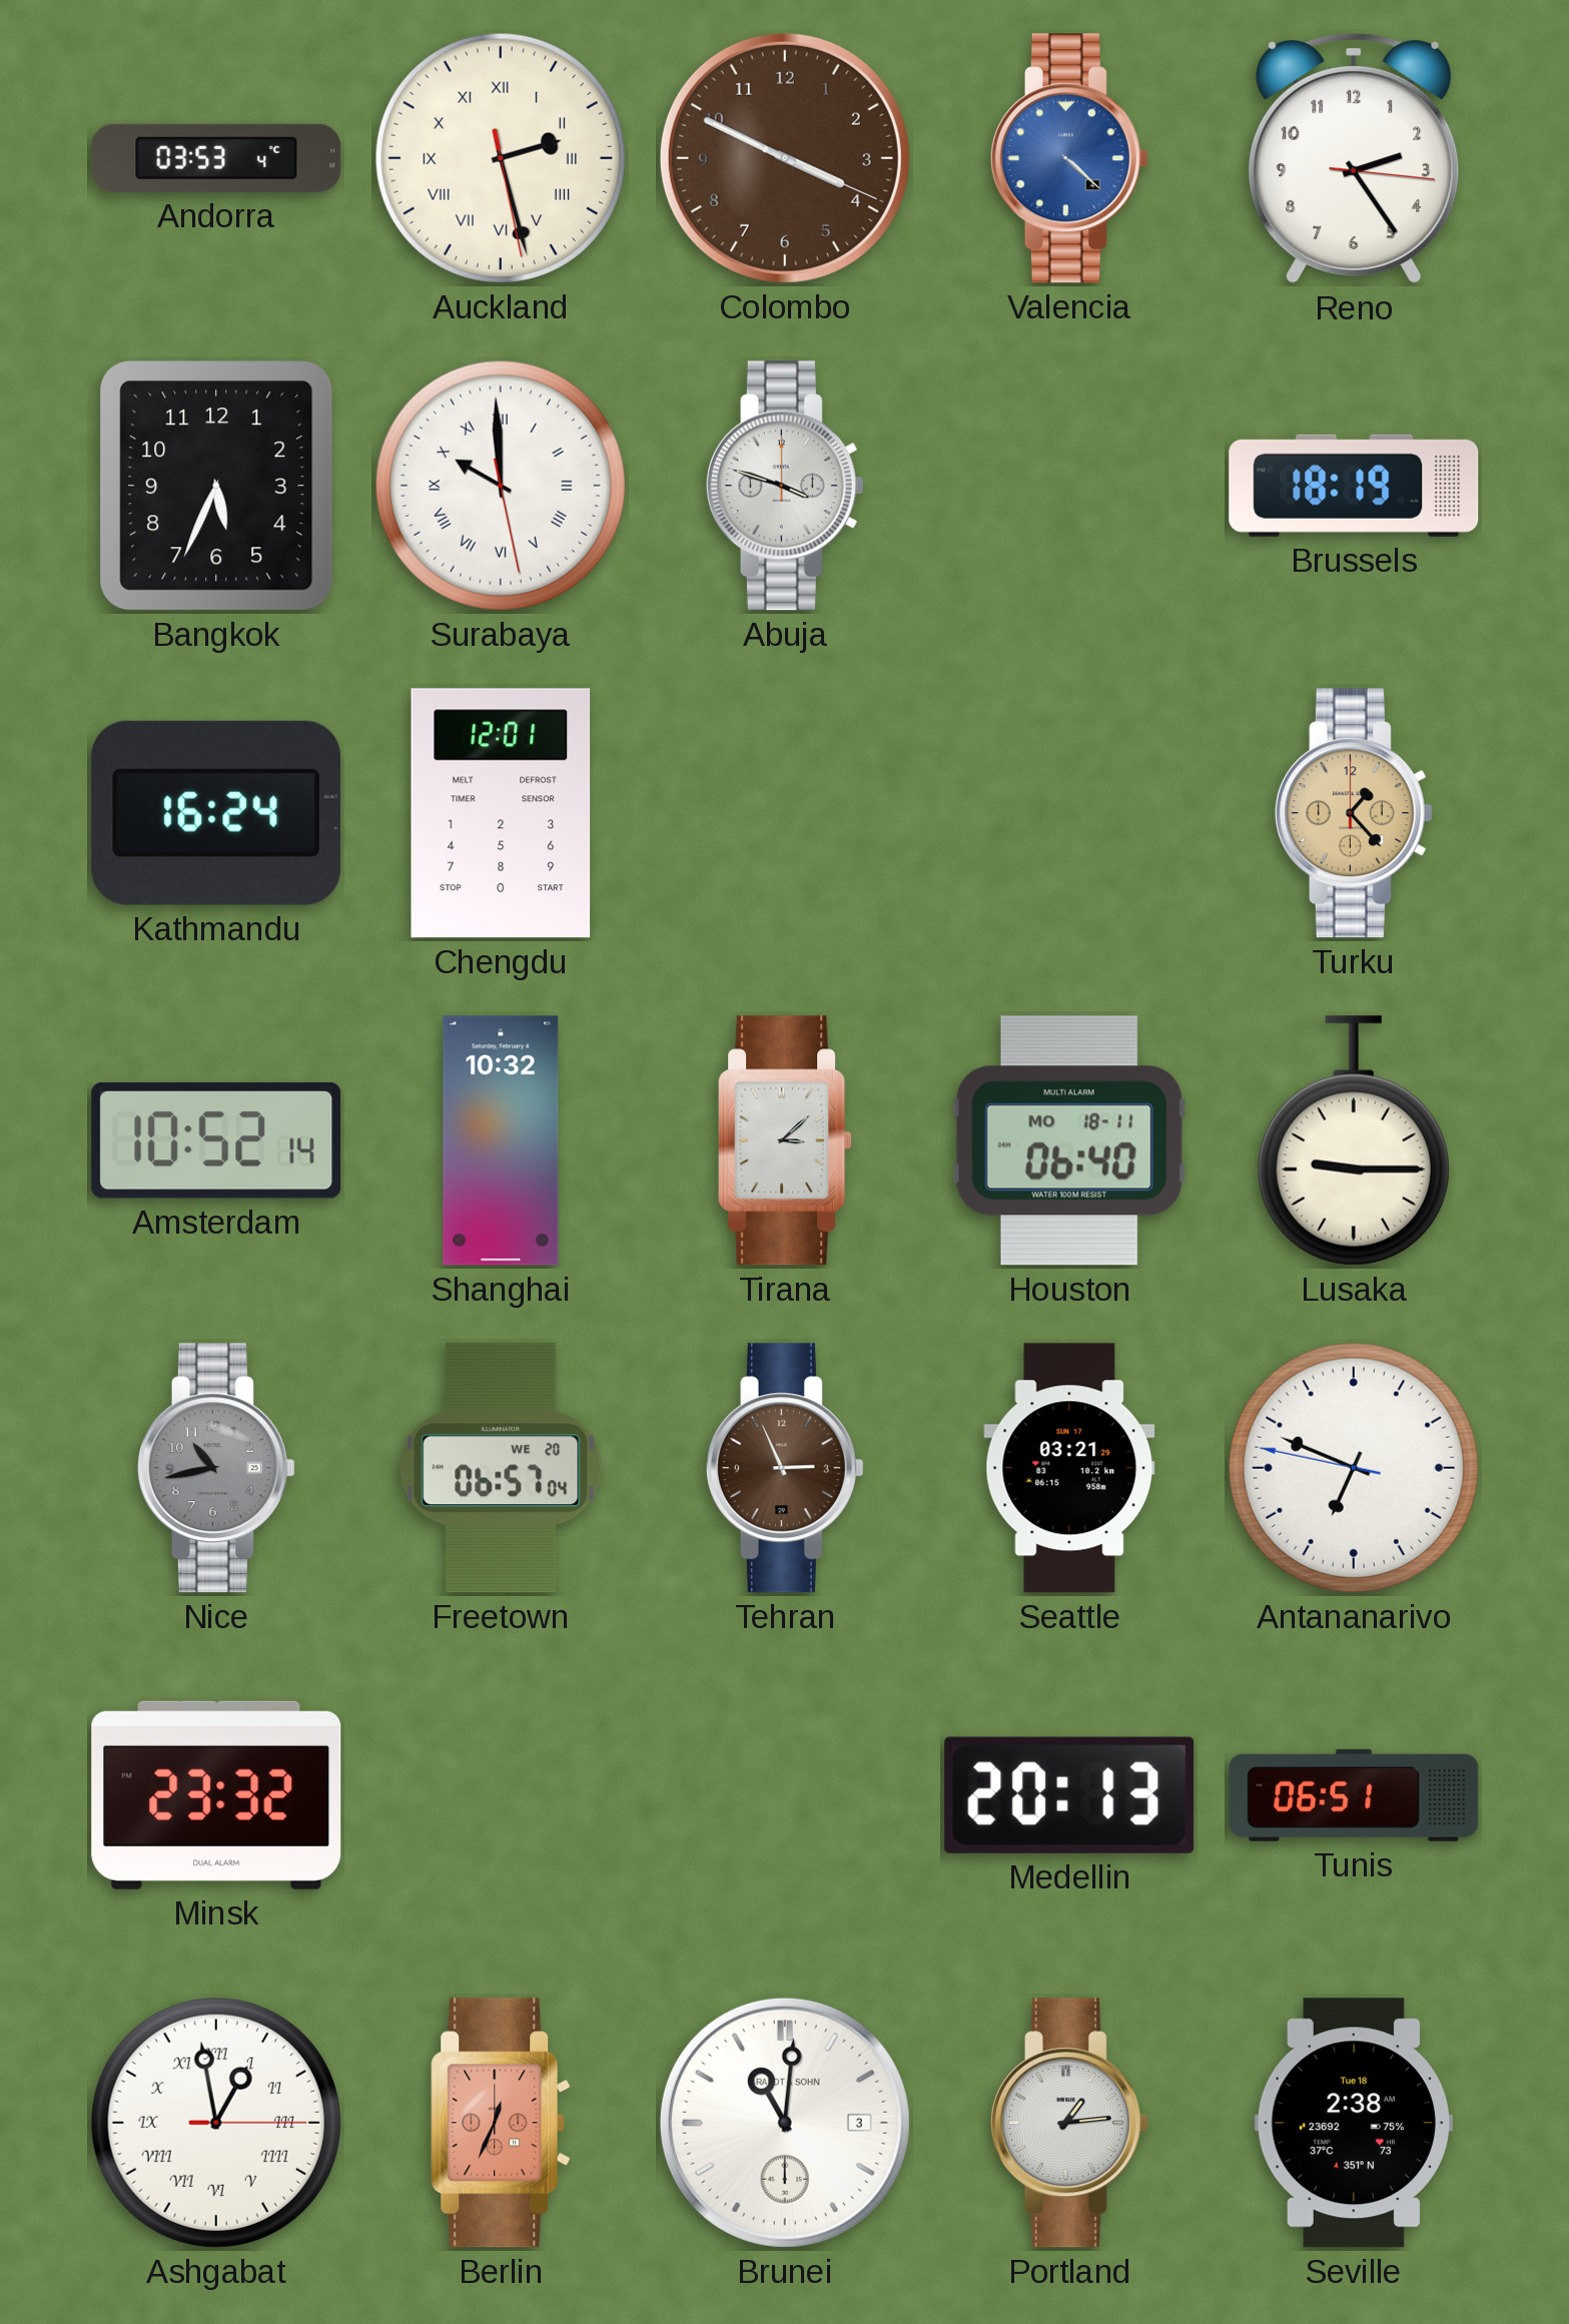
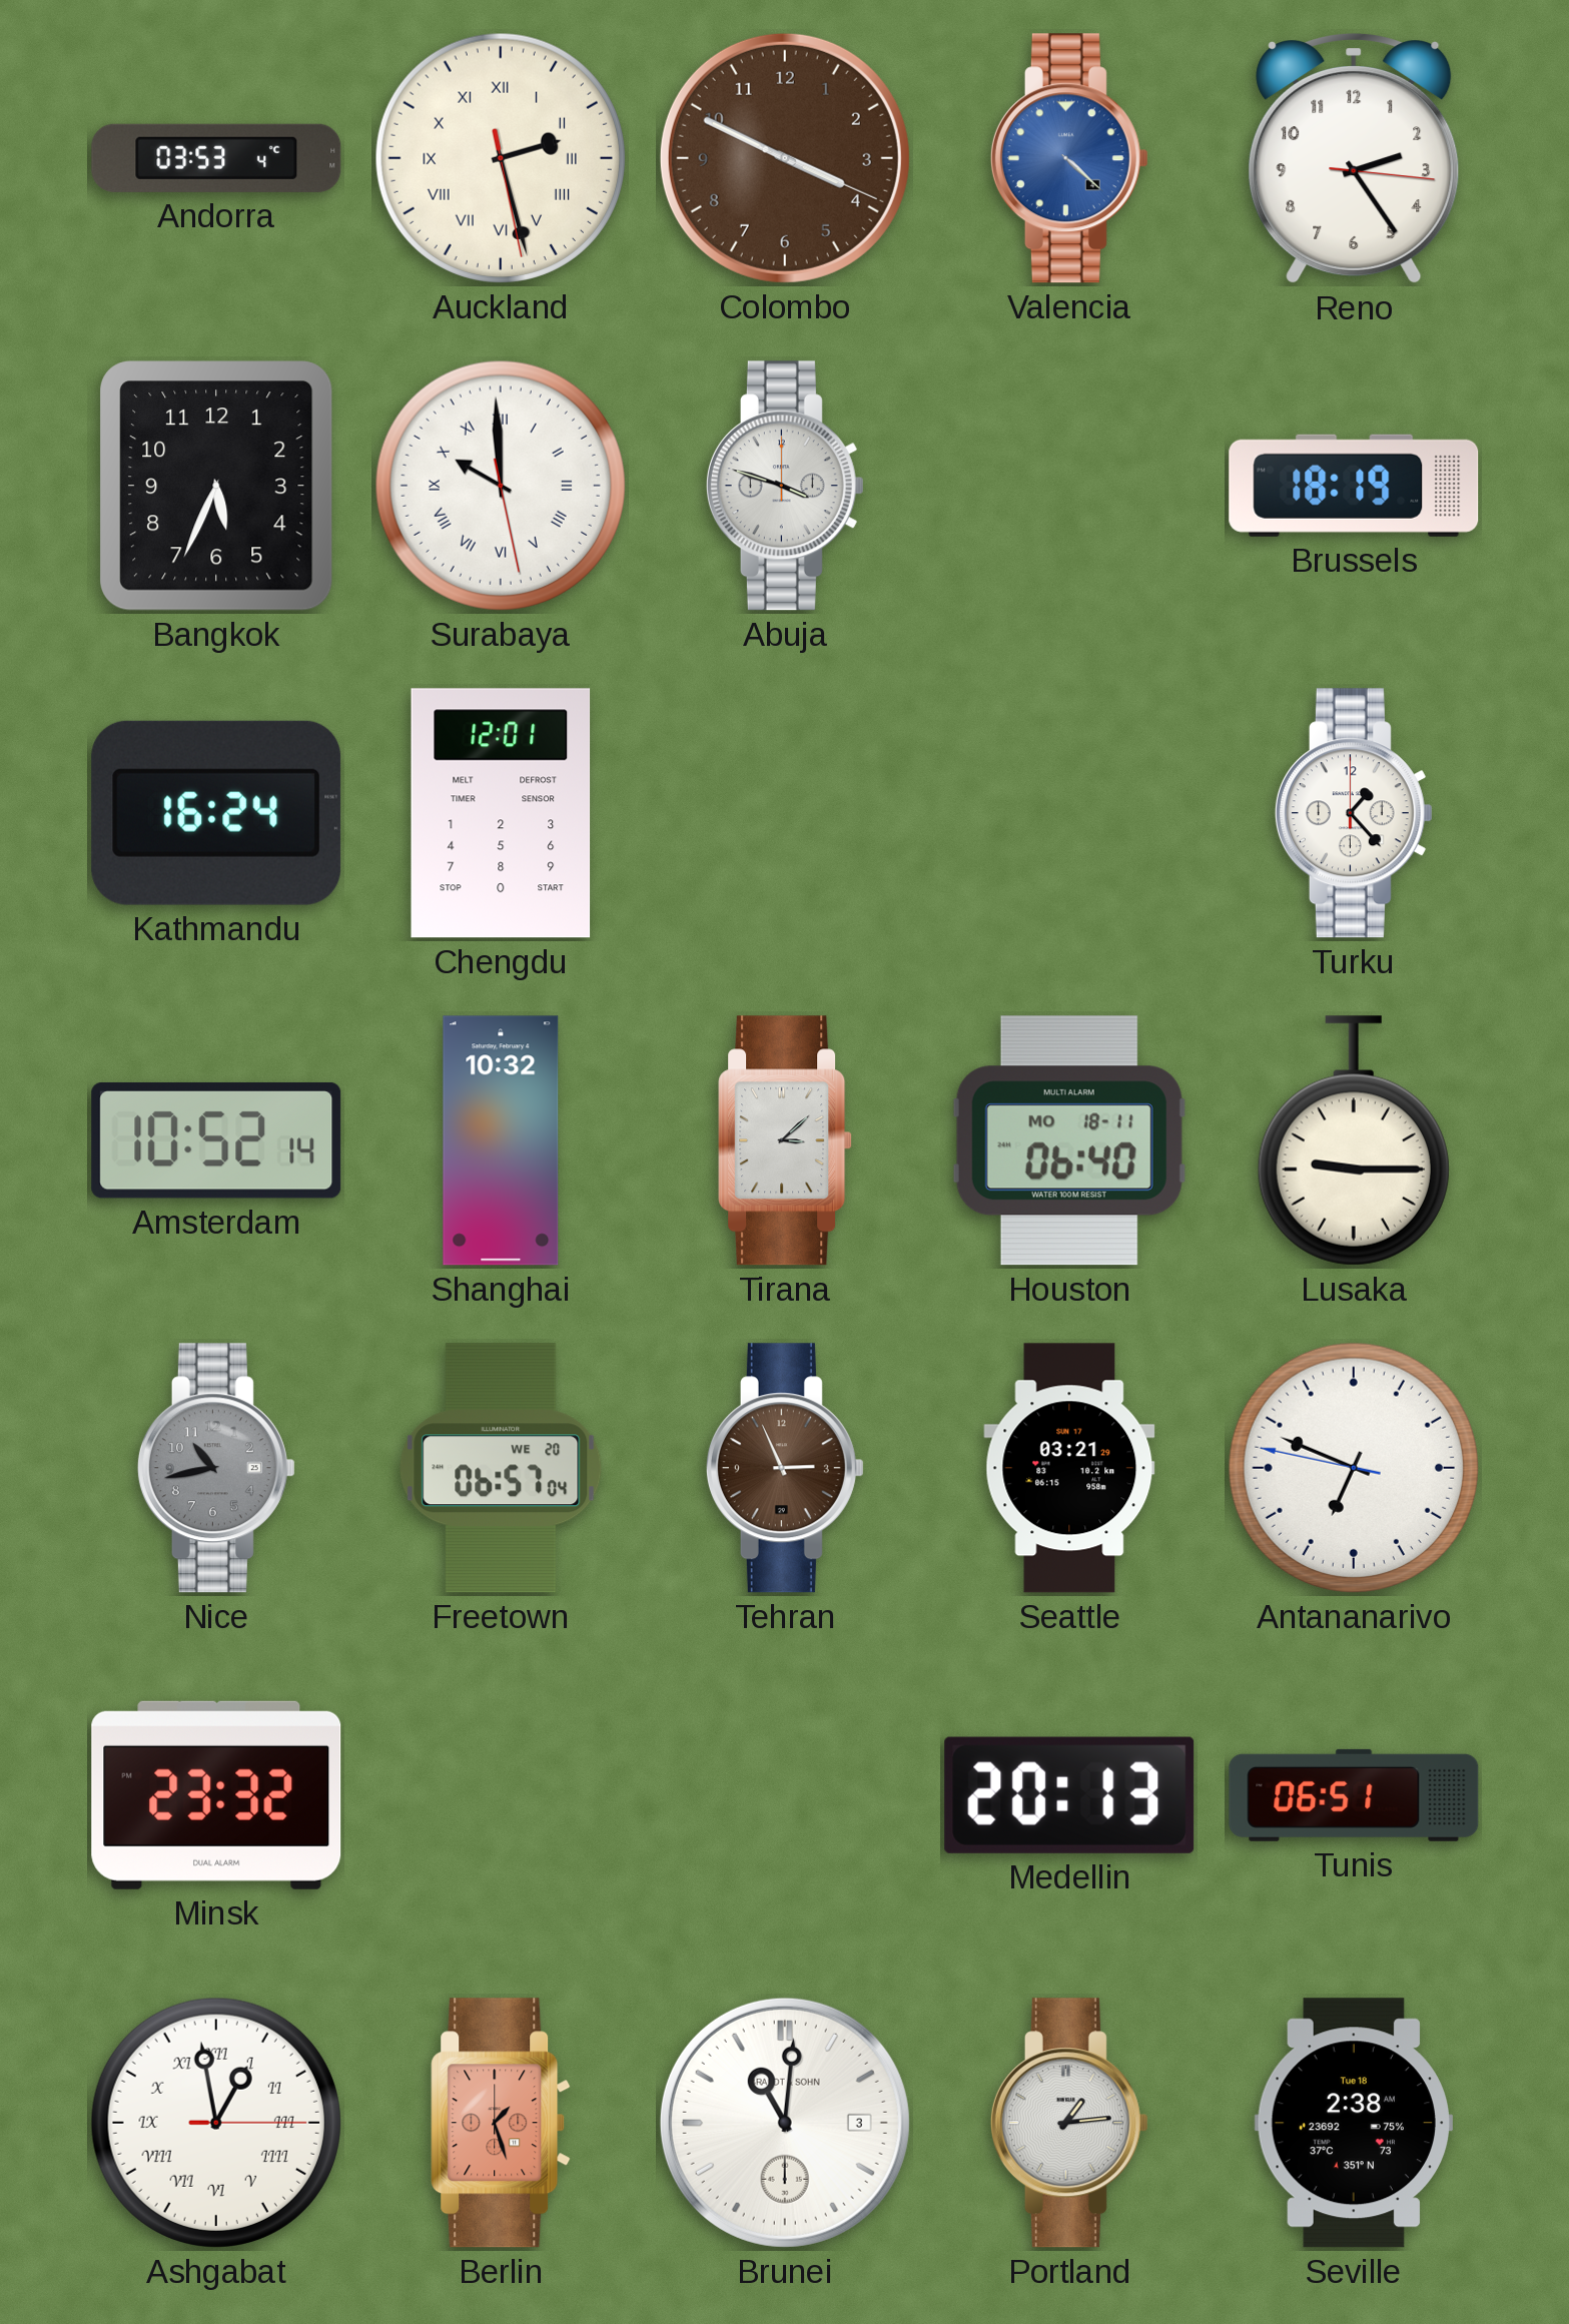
Turku dial: champagne -> white (1354, 813)
Berlin: 12:34 -> 1:27 (501, 2123)
